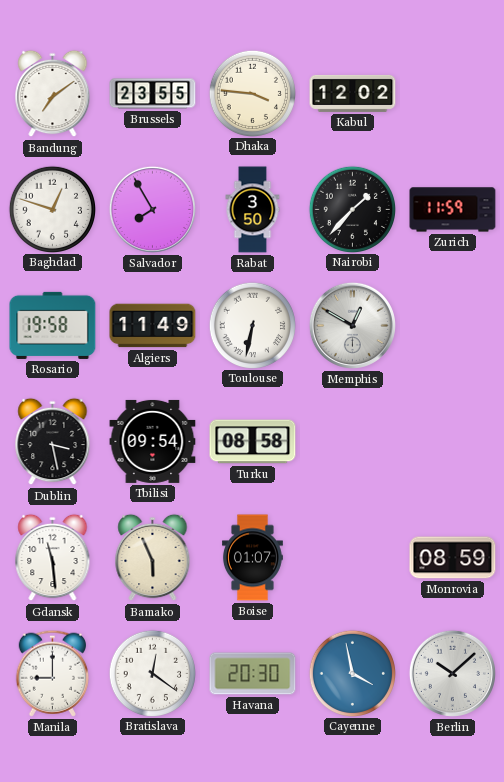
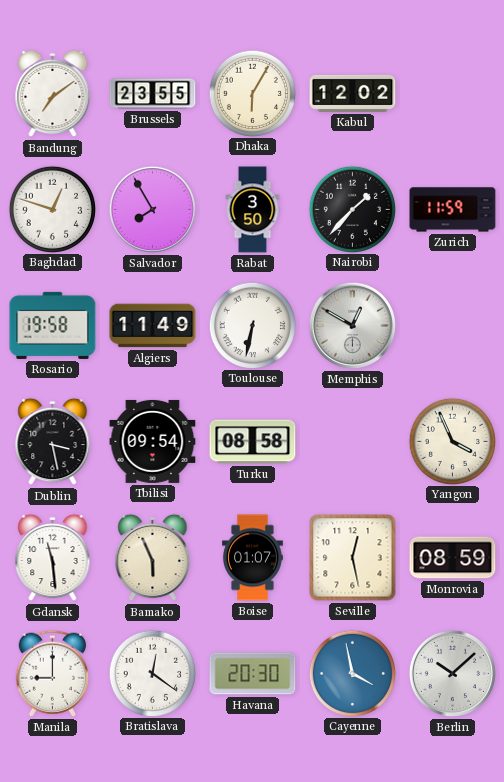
Dhaka: 3:46 -> 6:05 (252, 93)
Yangon: none -> 3:56 (452, 441)
Seville: none -> 12:28 (353, 558)
